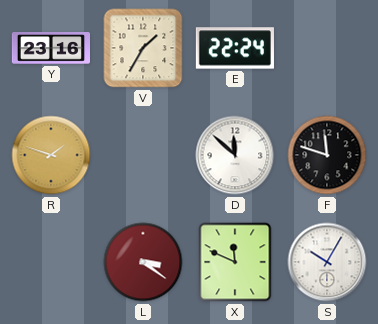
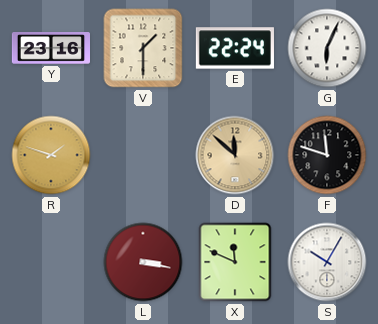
V: 1:35 -> 1:30 (143, 48)
G: none -> 6:04 (327, 48)
D dial: white -> champagne (235, 155)
L: 3:21 -> 3:17 (143, 262)
